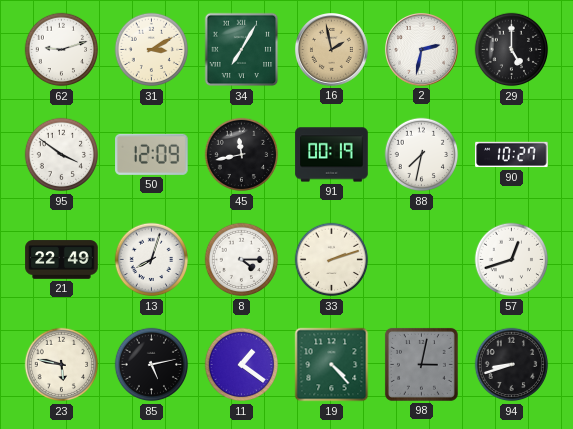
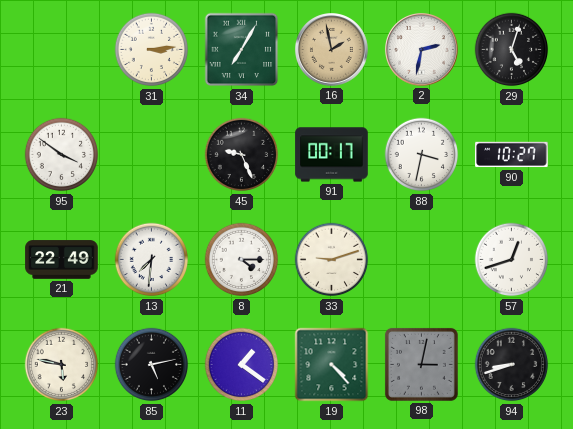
62: 9:12 -> none (62, 50)
31: 3:10 -> 3:14 (152, 50)
29: 5:00 -> 5:03 (512, 50)
50: 12:09 -> none (152, 154)
45: 11:43 -> 9:26 (242, 155)
91: 00:19 -> 00:17 (332, 155)
88: 7:32 -> 3:32 (422, 155)
13: 8:03 -> 7:31 (152, 260)
33: 2:12 -> 9:12 (332, 260)
